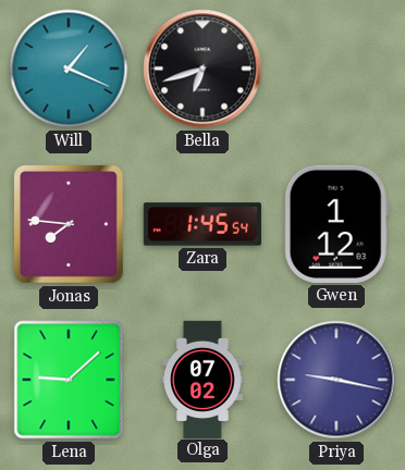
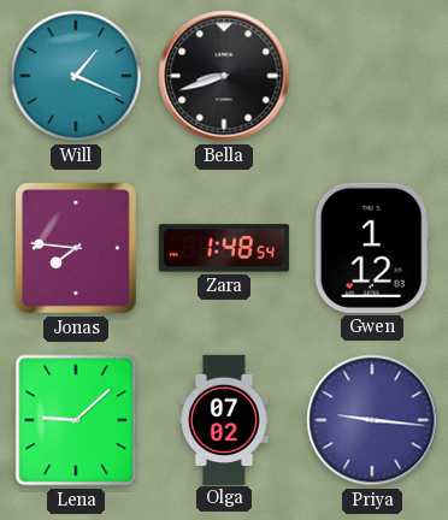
Bella: 6:42 -> 8:42 (224, 76)
Zara: 1:45 -> 1:48 (224, 248)
Priya: 9:17 -> 9:16 (372, 420)
